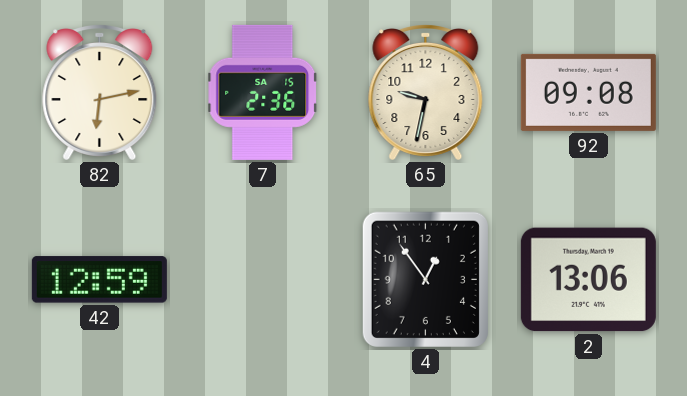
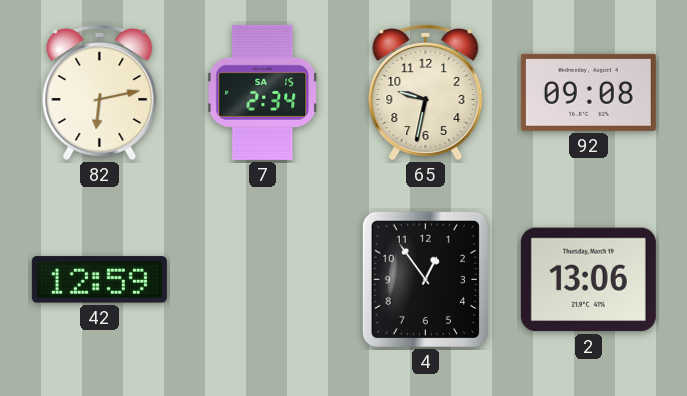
7: 2:36 -> 2:34 (263, 92)
